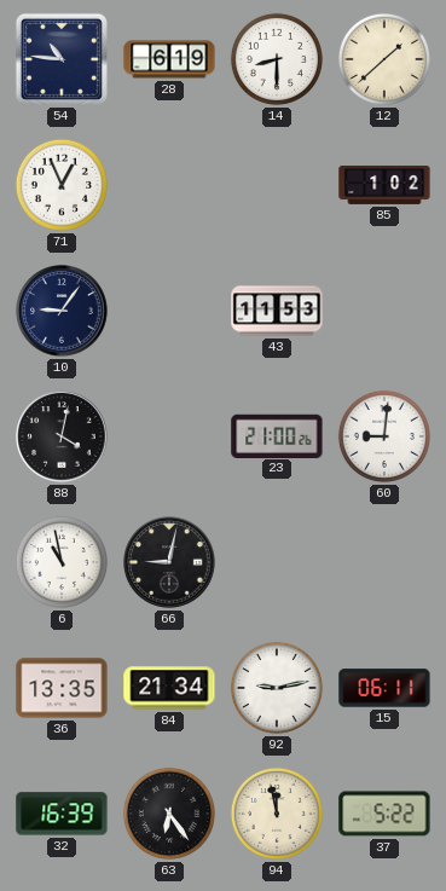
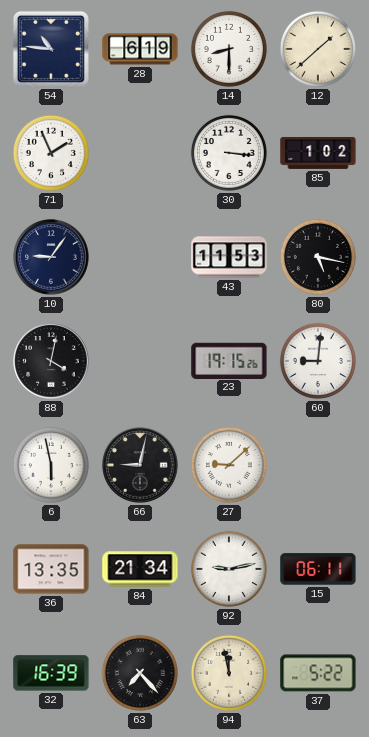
71: 12:56 -> 1:56 (51, 153)
30: none -> 3:16 (229, 153)
80: none -> 5:17 (318, 257)
23: 21:00 -> 19:15 (229, 360)
6: 10:58 -> 5:58 (51, 465)
27: none -> 9:08 (229, 465)
63: 6:24 -> 7:23 (140, 673)
